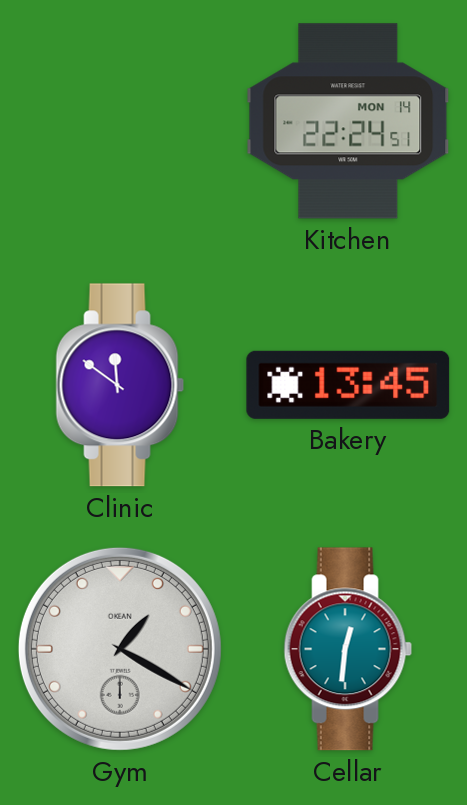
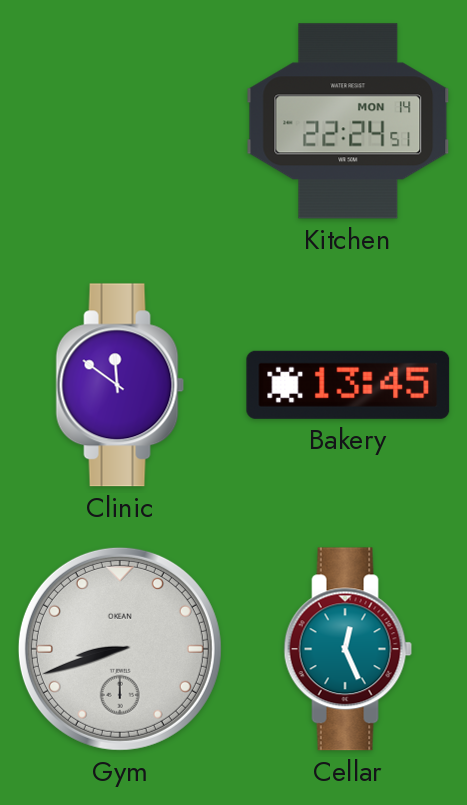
Gym: 1:20 -> 8:42 (120, 649)
Cellar: 12:31 -> 12:26 (348, 649)
